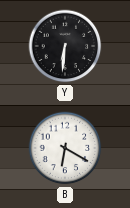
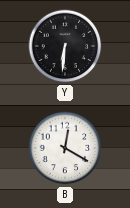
B: 6:20 -> 12:20 (65, 148)
